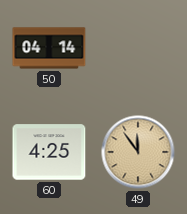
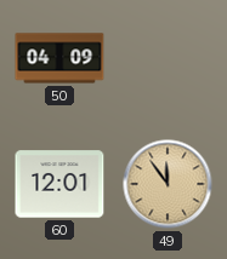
50: 04:14 -> 04:09 (59, 58)
60: 4:25 -> 12:01 (59, 184)
